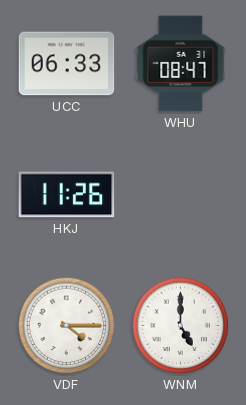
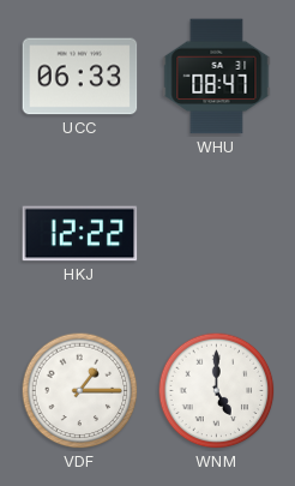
HKJ: 11:26 -> 12:22 (80, 234)
VDF: 4:15 -> 1:15 (80, 391)
